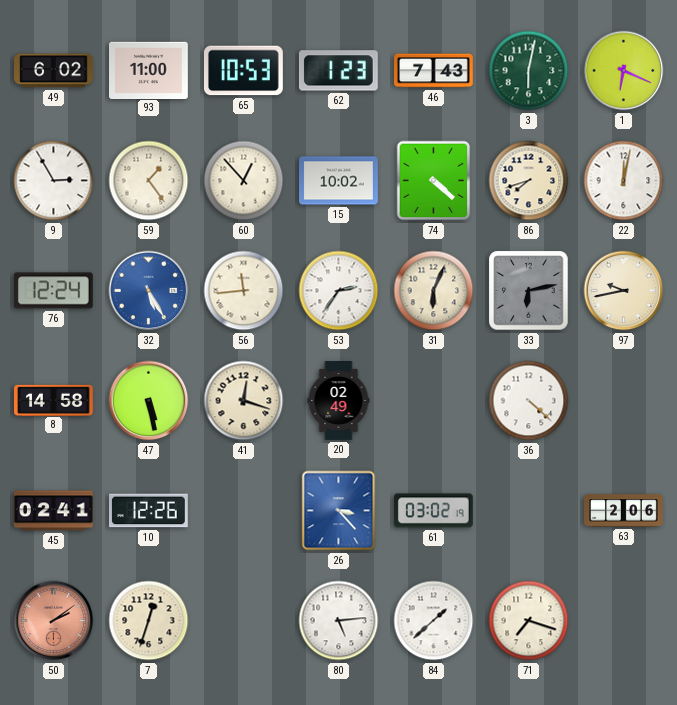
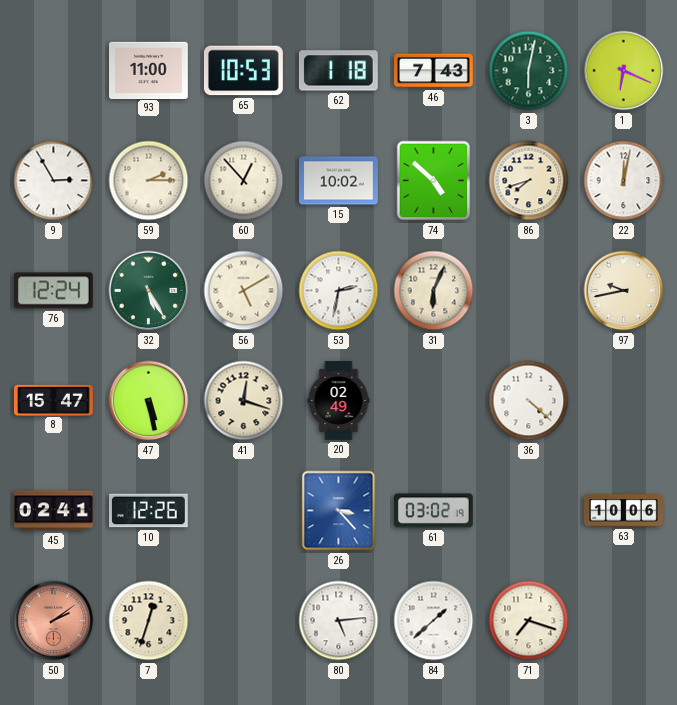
49: 6:02 -> none (54, 71)
62: 1:23 -> 1:18 (338, 71)
59: 1:24 -> 2:15 (149, 181)
74: 4:22 -> 4:52 (434, 181)
32 dial: blue -> green (149, 291)
56: 11:44 -> 5:10 (244, 291)
53: 2:36 -> 2:32 (339, 291)
33: 6:13 -> none (529, 291)
8: 14:58 -> 15:47 (54, 400)
63: 2:06 -> 10:06 (624, 511)
